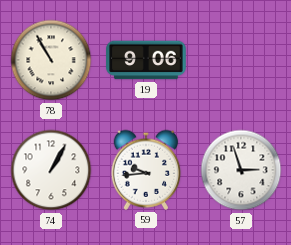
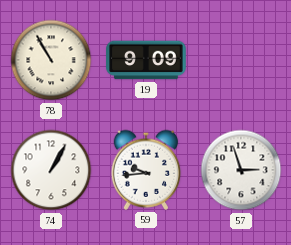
19: 9:06 -> 9:09 (146, 60)
